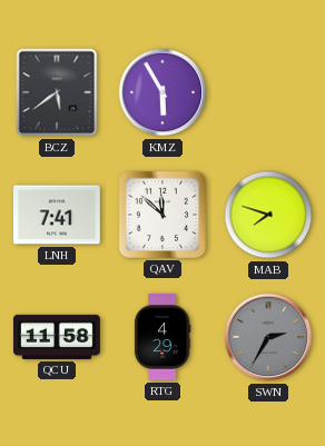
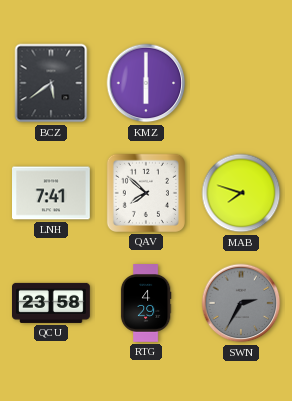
KMZ: 5:55 -> 6:00 (146, 83)
QAV: 11:52 -> 7:52 (146, 193)
QCU: 11:58 -> 23:58 (52, 303)
